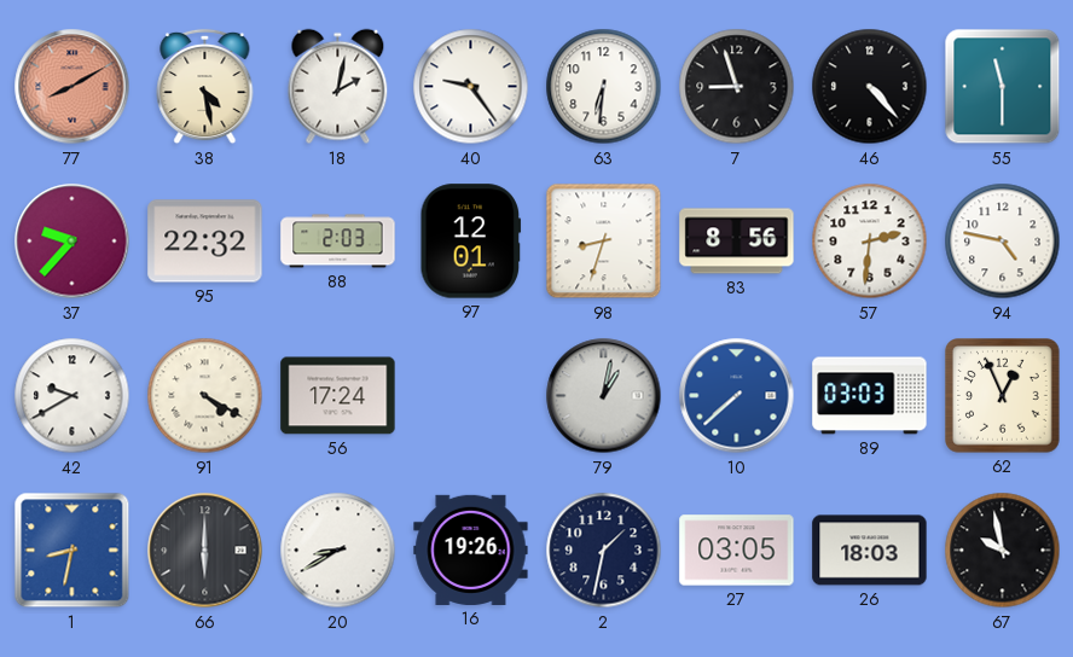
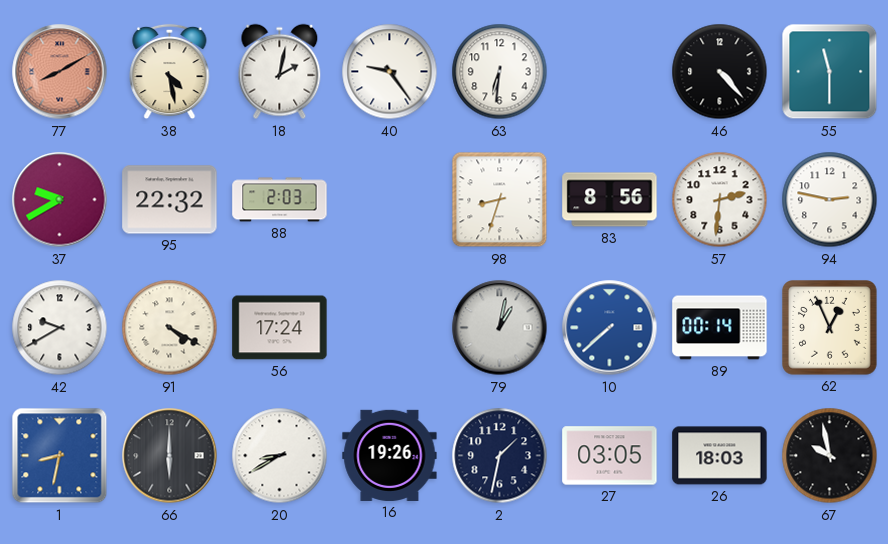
7: 8:57 -> none (737, 87)
37: 9:37 -> 9:40 (60, 200)
97: 12:01 -> none (471, 242)
94: 4:47 -> 2:47 (830, 200)
89: 03:03 -> 00:14 (720, 328)
